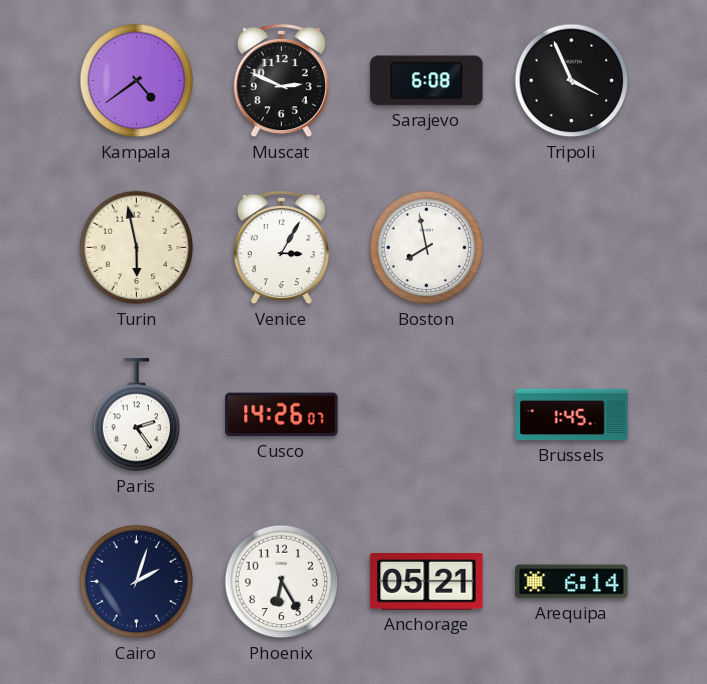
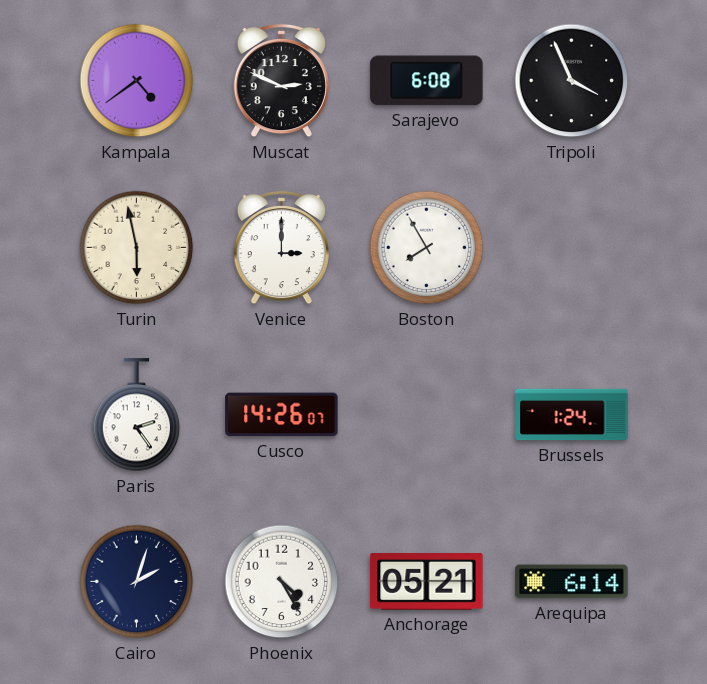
Venice: 3:05 -> 3:00 (281, 248)
Boston: 7:58 -> 7:55 (427, 248)
Brussels: 1:45 -> 1:24 (572, 415)
Phoenix: 6:25 -> 4:25 (282, 582)
